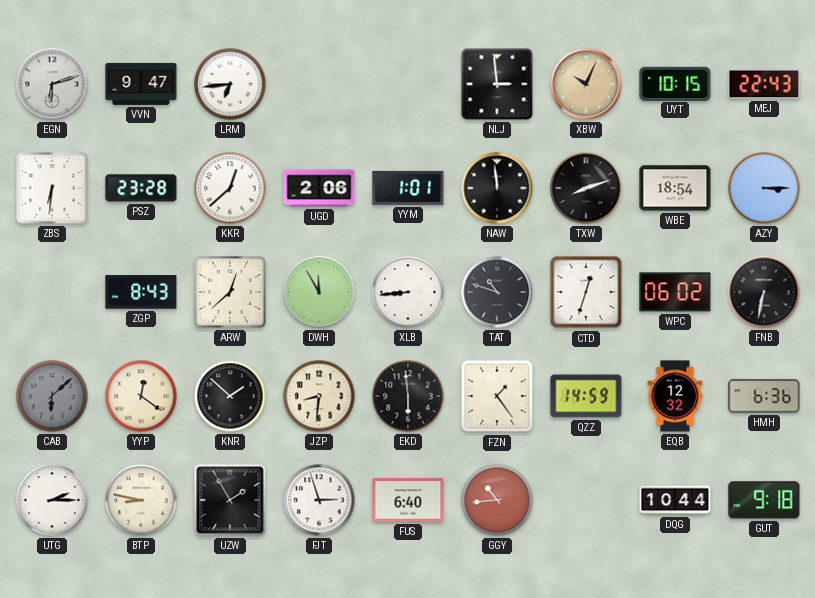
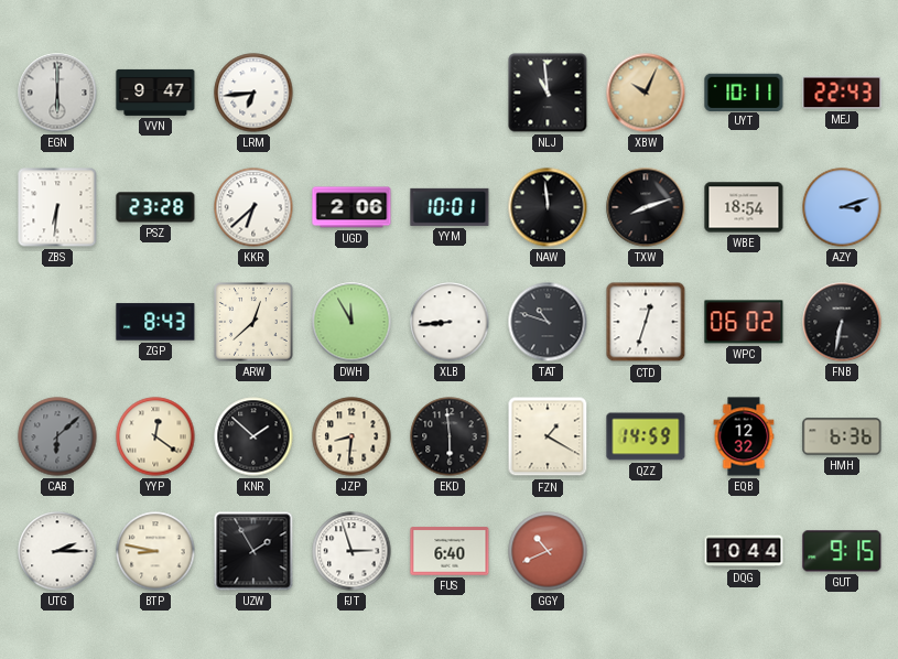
EGN: 6:12 -> 6:00 (57, 93)
NLJ: 2:59 -> 10:59 (548, 93)
UYT: 10:15 -> 10:11 (744, 91)
KKR: 12:38 -> 6:38 (253, 207)
YYM: 1:01 -> 10:01 (450, 207)
AZY: 3:15 -> 3:12 (842, 207)
FZN: 1:24 -> 1:20 (548, 436)
GGY: 10:44 -> 10:41 (548, 551)
GUT: 9:18 -> 9:15 (842, 551)
